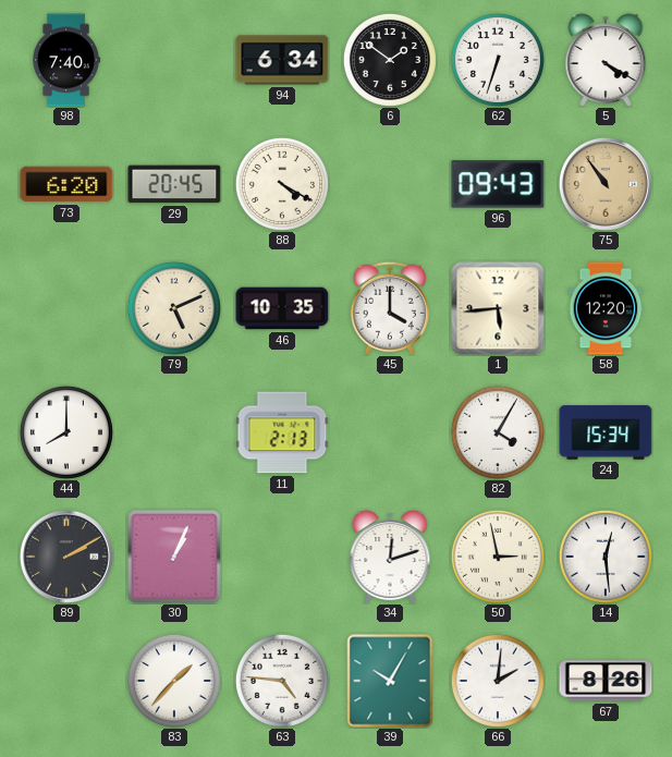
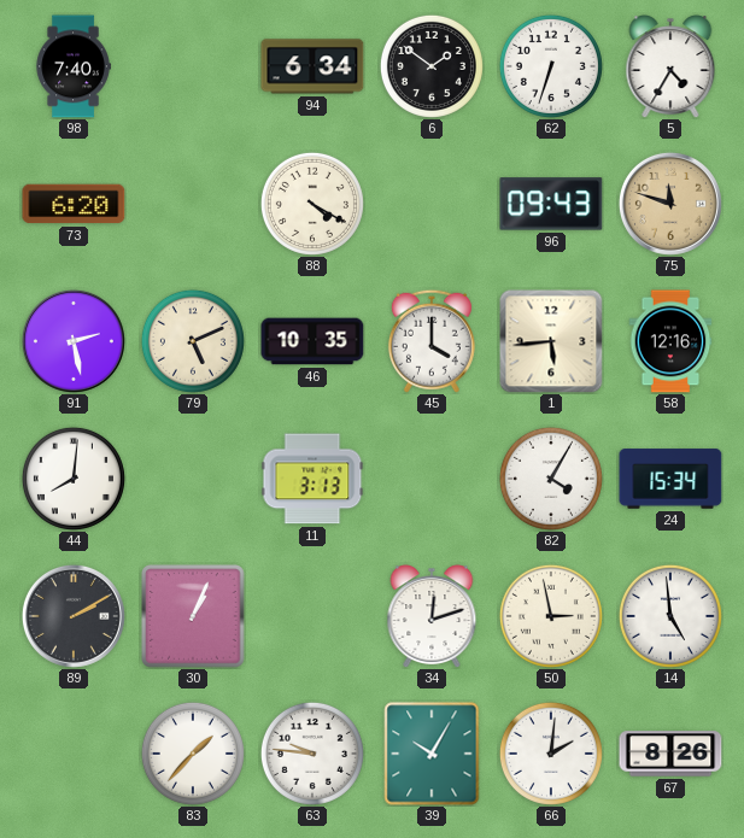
5: 4:20 -> 4:35 (670, 66)
29: 20:45 -> none (174, 184)
75: 10:54 -> 11:48 (670, 204)
91: none -> 2:28 (74, 341)
58: 12:20 -> 12:16 (670, 341)
44: 8:00 -> 8:01 (74, 479)
11: 2:13 -> 3:13 (312, 479)
14: 12:29 -> 4:59 (670, 616)
63: 4:46 -> 9:46 (312, 754)
